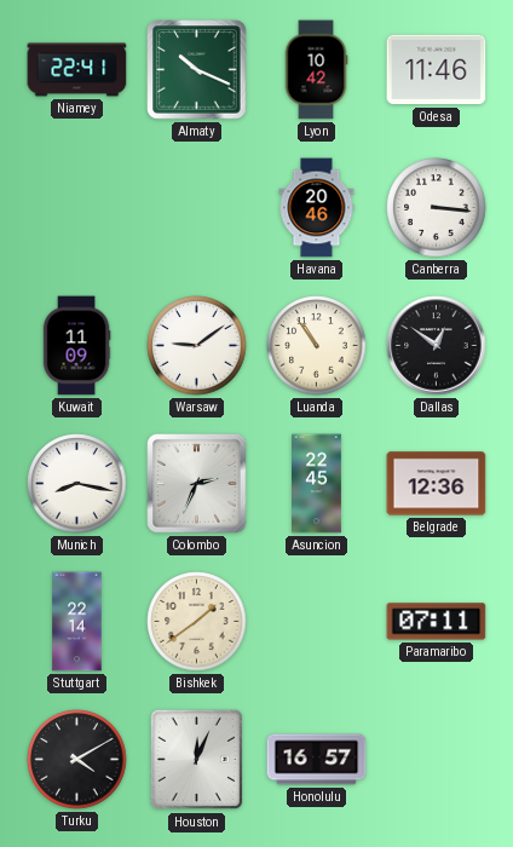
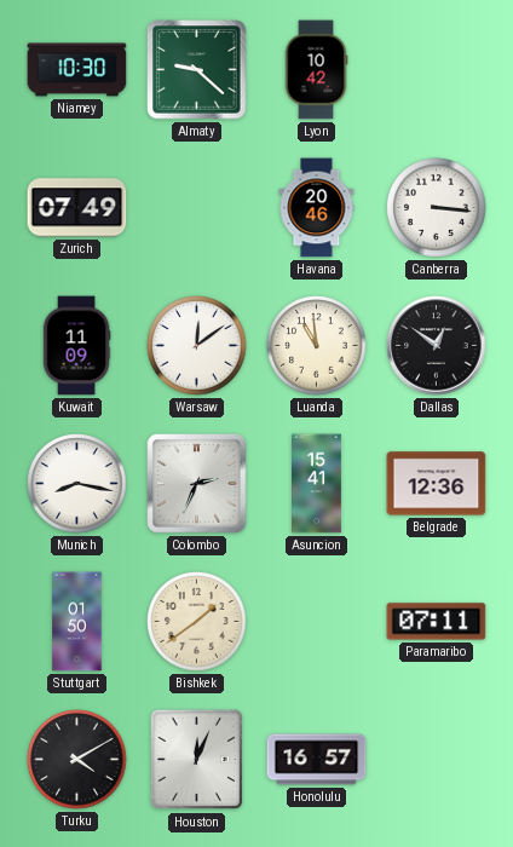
Niamey: 22:41 -> 10:30 (77, 70)
Almaty: 10:19 -> 9:22 (197, 70)
Odesa: 11:46 -> none (437, 70)
Zurich: none -> 07:49 (77, 208)
Warsaw: 9:09 -> 12:09 (197, 346)
Luanda: 10:54 -> 10:59 (317, 346)
Asuncion: 22:45 -> 15:41 (317, 484)
Stuttgart: 22:14 -> 01:50 (77, 622)
